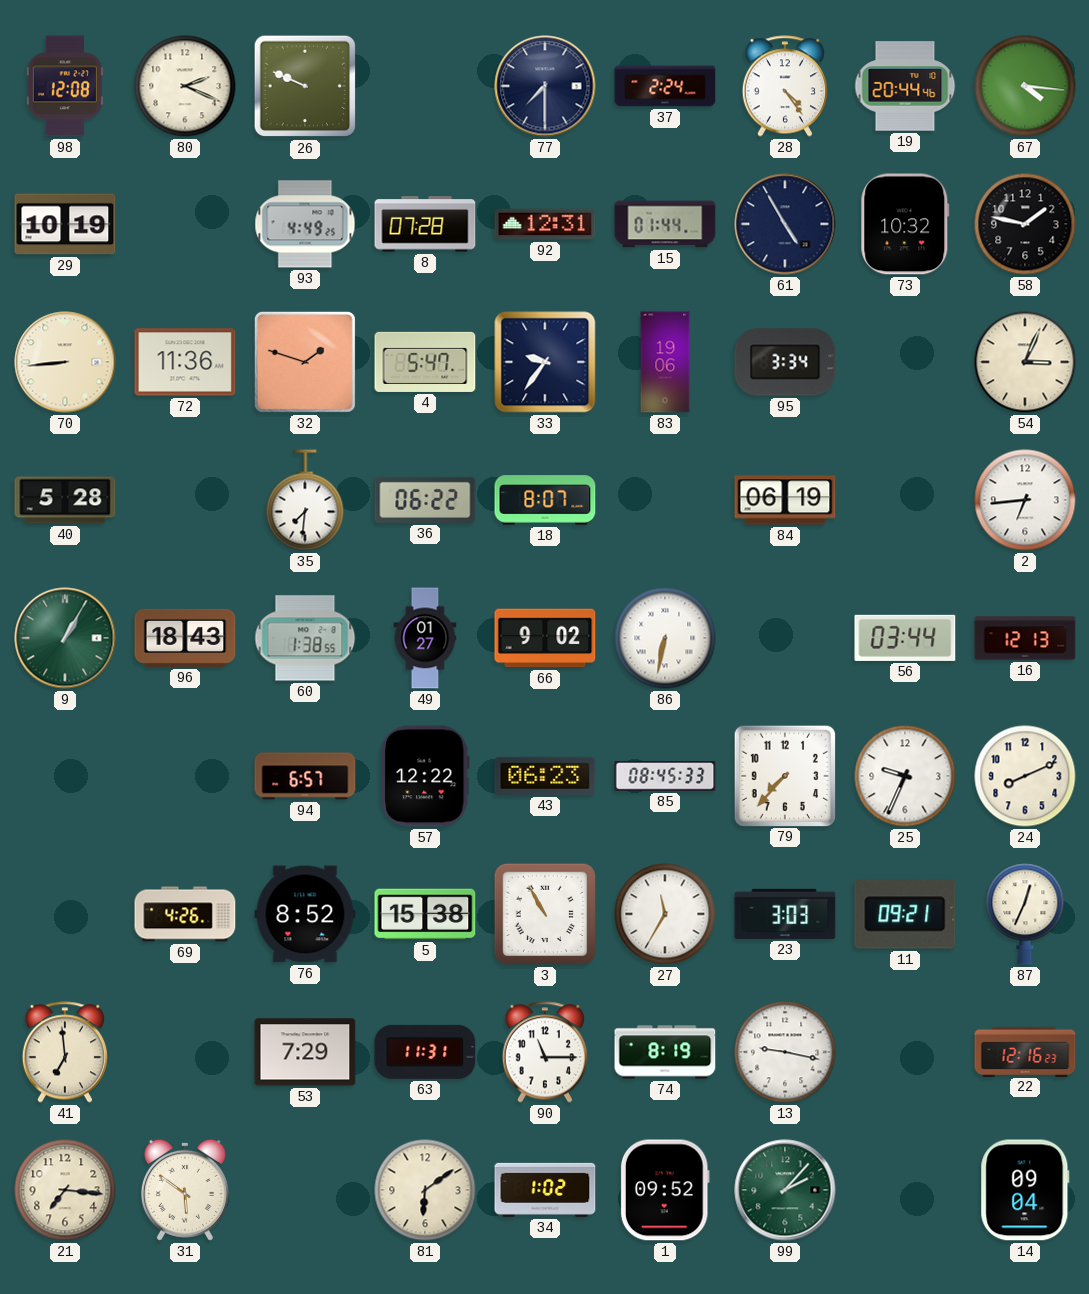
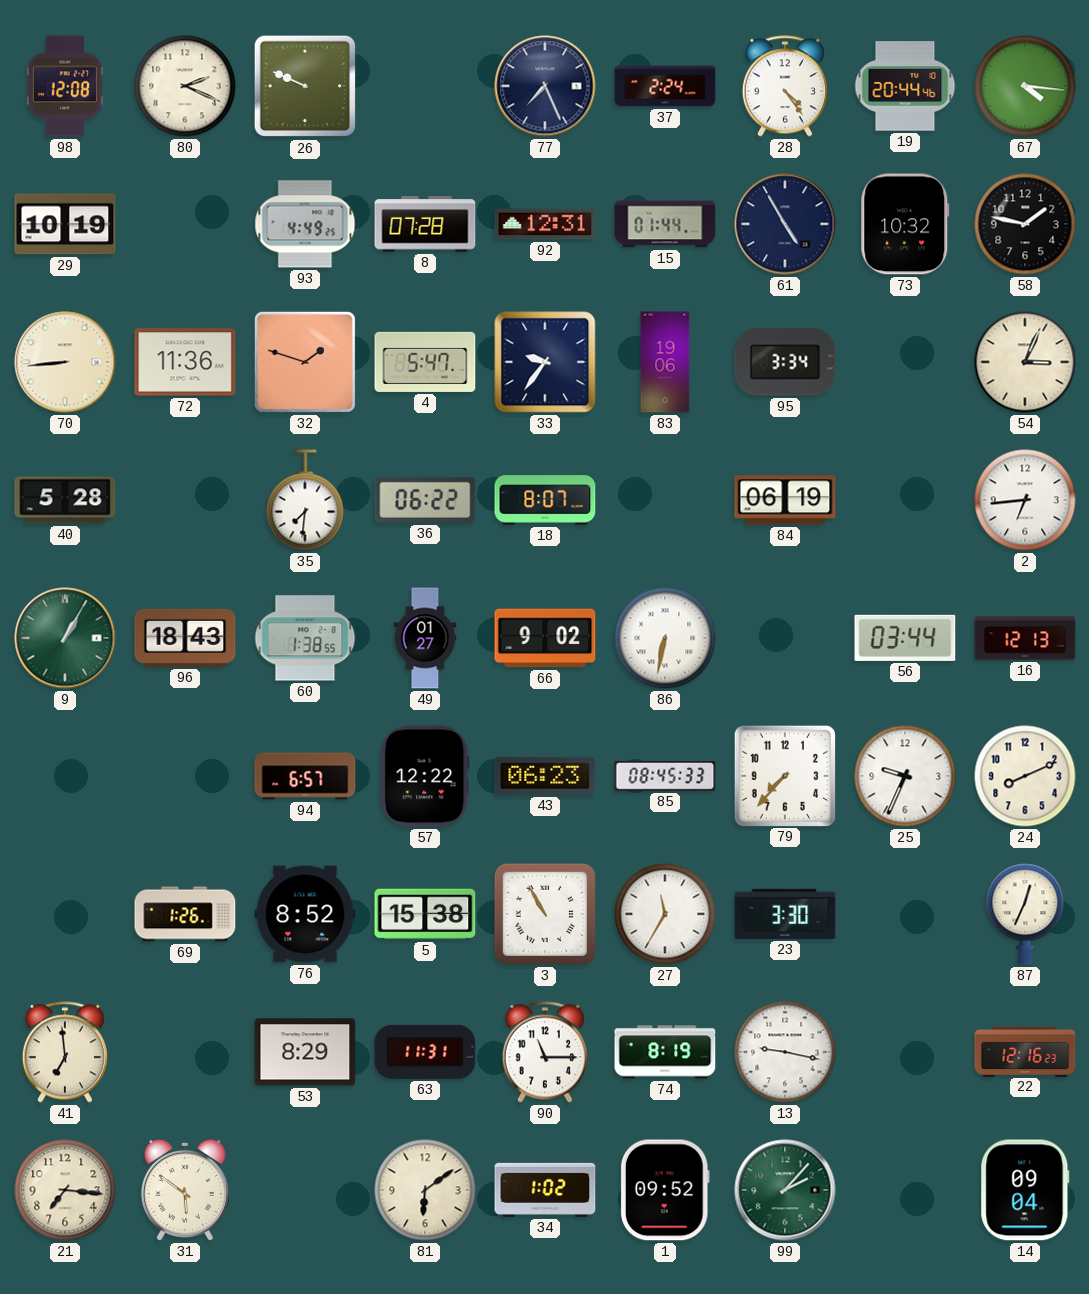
77: 7:30 -> 7:26 (545, 86)
69: 4:26 -> 1:26 (185, 914)
23: 3:03 -> 3:30 (785, 914)
11: 09:21 -> none (905, 914)
53: 7:29 -> 8:29 (305, 1052)
